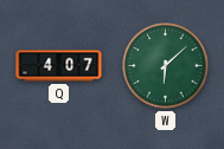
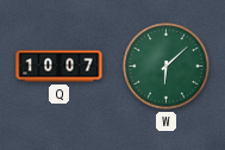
Q: 4:07 -> 10:07 (60, 67)
